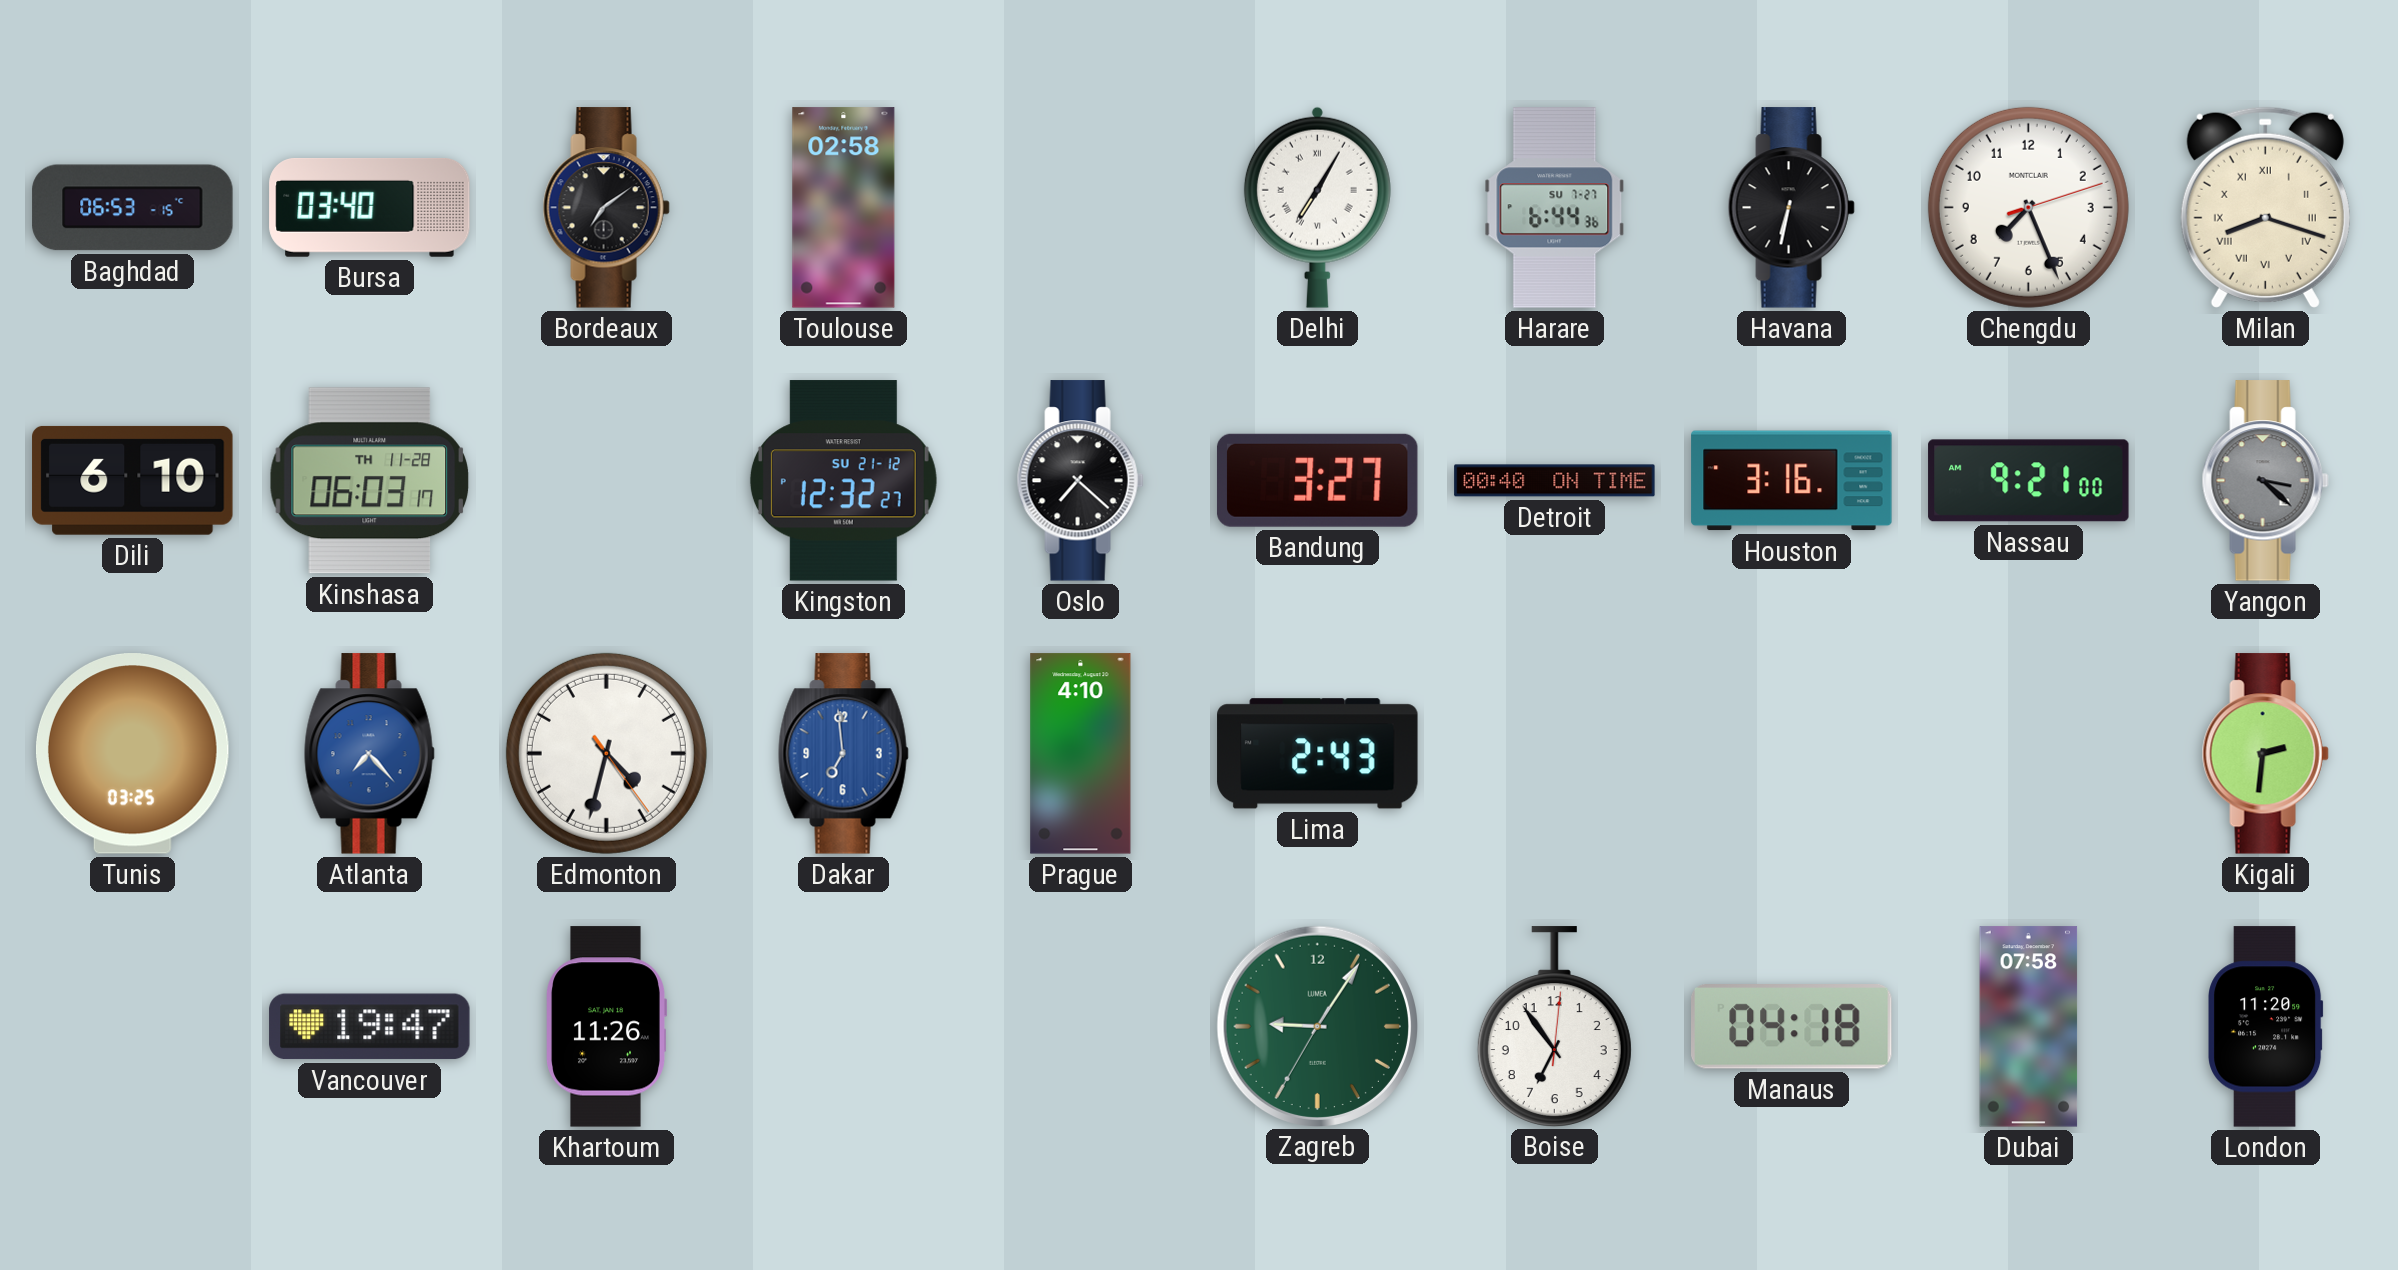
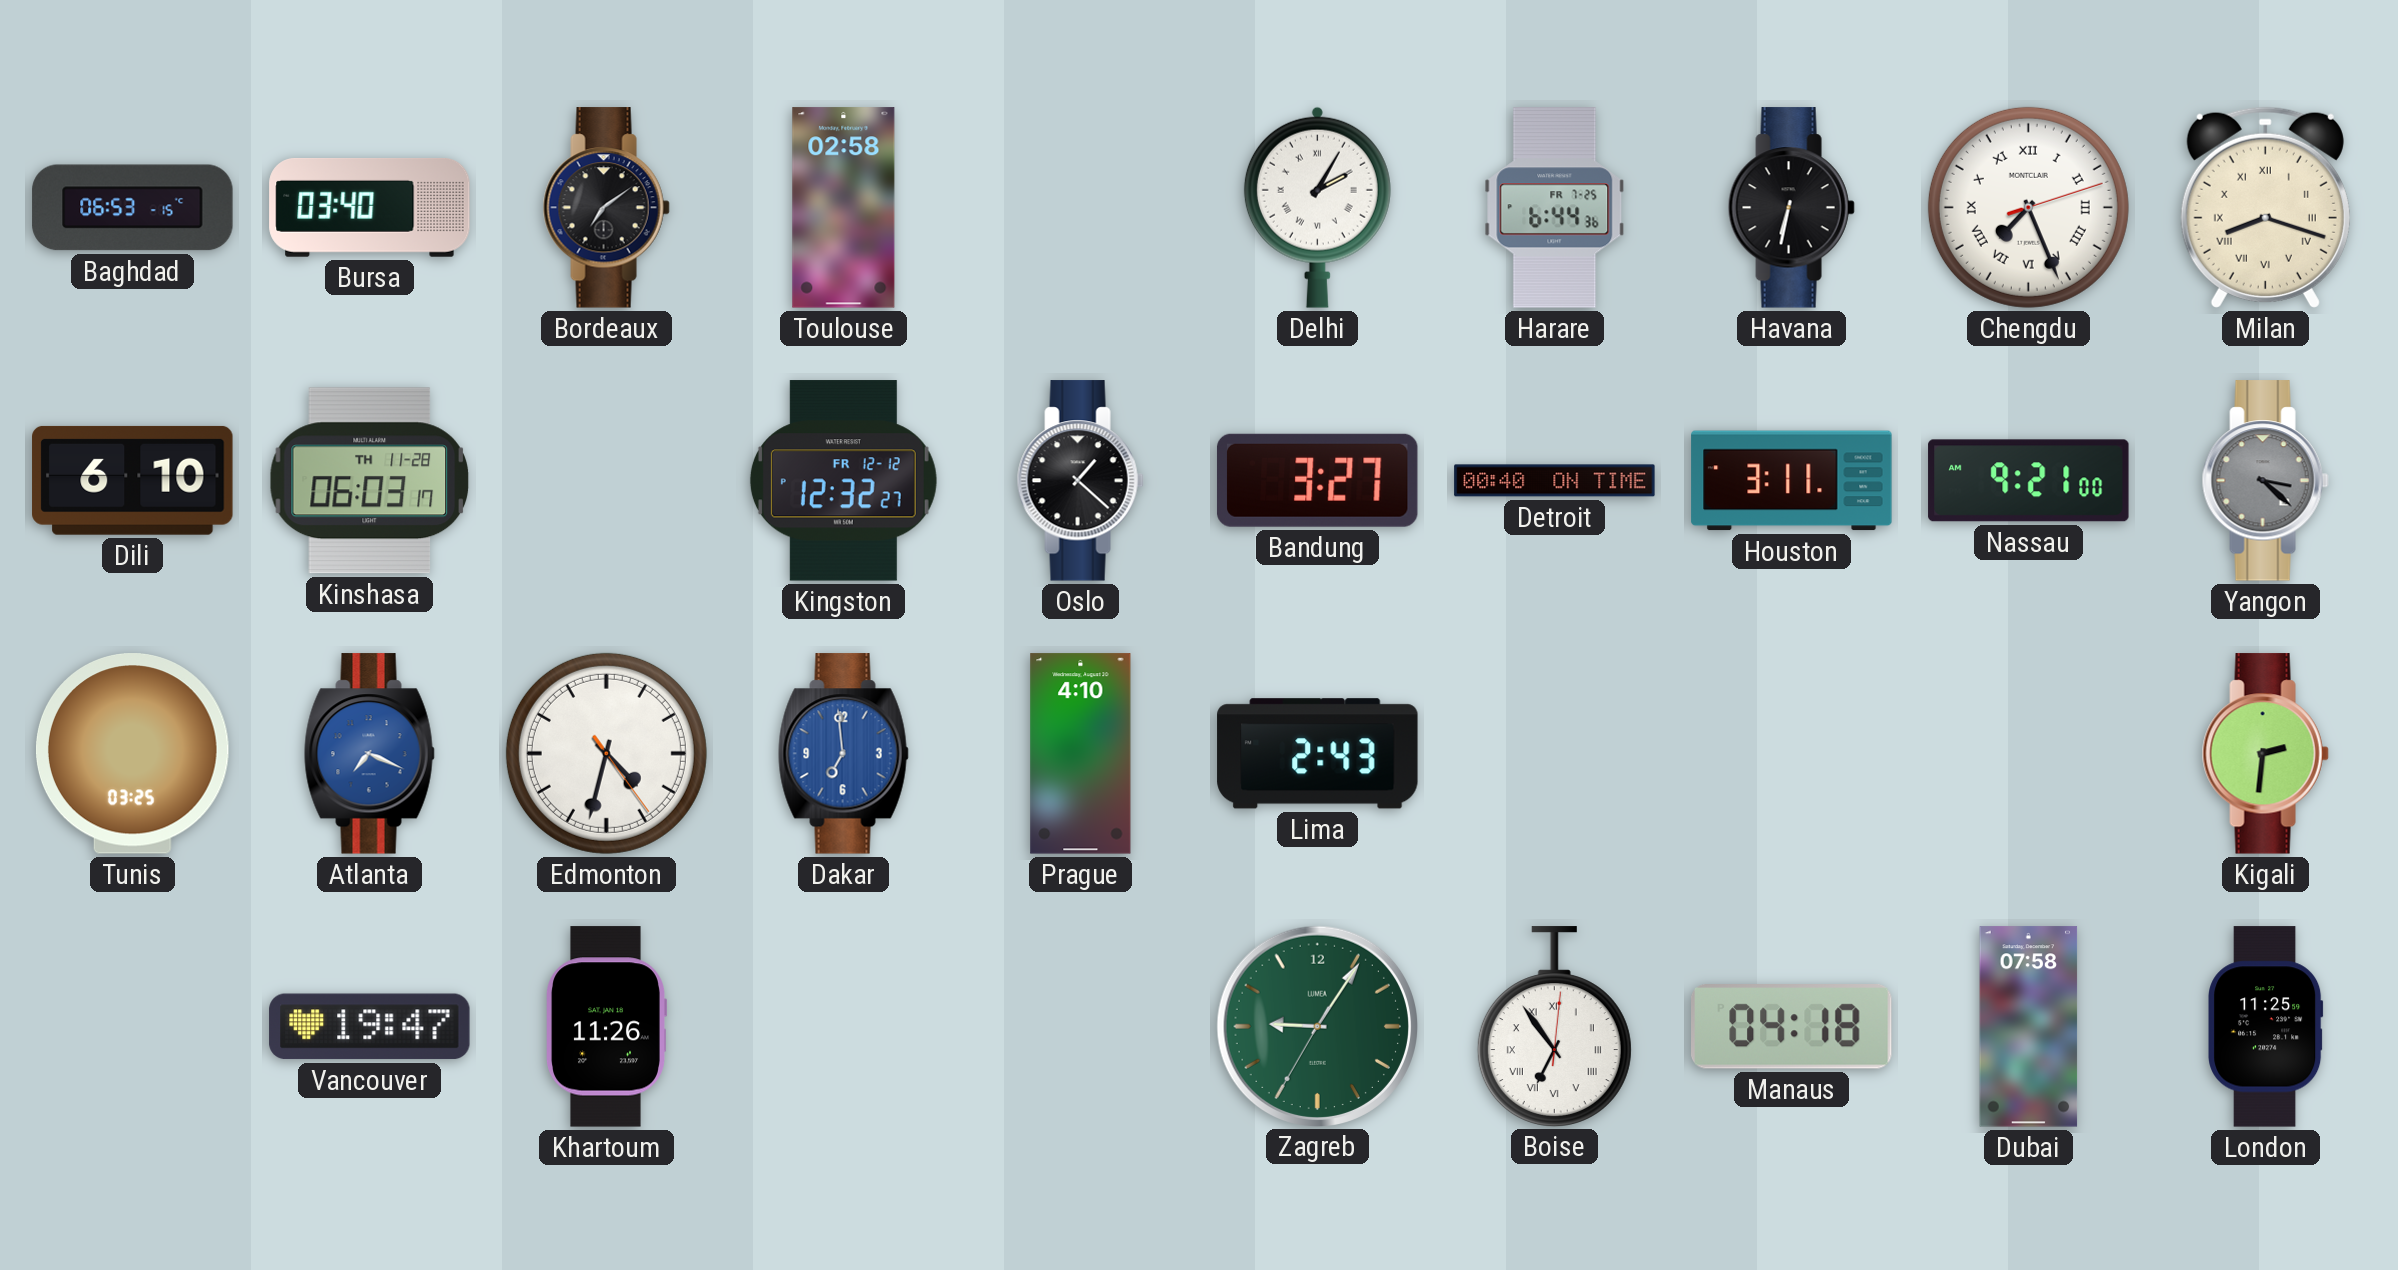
Delhi: 7:05 -> 2:05 (1317, 207)
Harare date: SU 7-27 -> FR 7-25 (1555, 208)
Chengdu numerals: Arabic -> Roman (2028, 207)
Kingston date: SU 21-12 -> FR 12-12 (843, 481)
Oslo: 7:22 -> 1:22 (1080, 481)
Houston: 3:16 -> 3:11 (1792, 481)
Atlanta: 7:23 -> 7:19 (369, 754)
Boise numerals: Arabic -> Roman (1554, 1026)
London: 11:20 -> 11:25 (2266, 1027)
